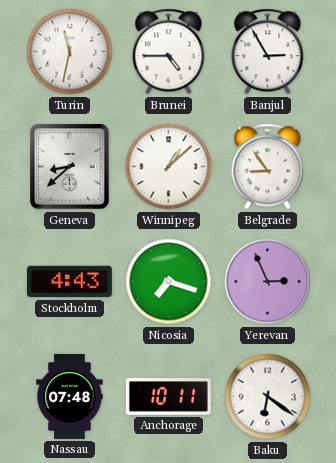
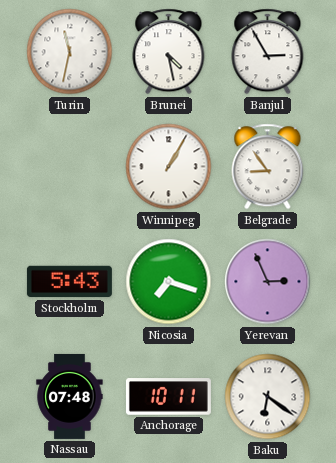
Brunei: 4:45 -> 4:28 (169, 52)
Geneva: 8:38 -> none (70, 167)
Winnipeg: 1:08 -> 1:05 (169, 167)
Stockholm: 4:43 -> 5:43 (69, 282)
